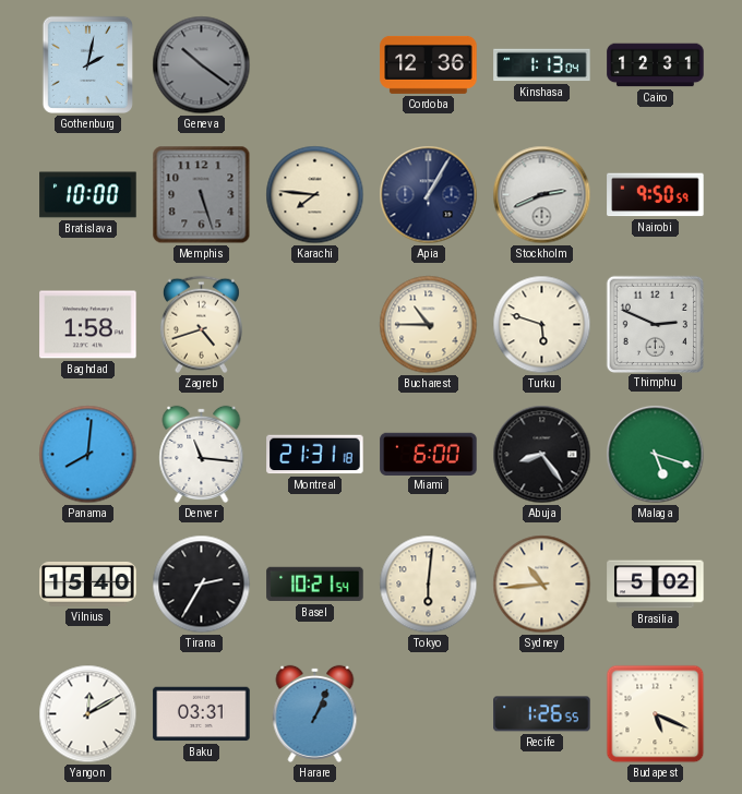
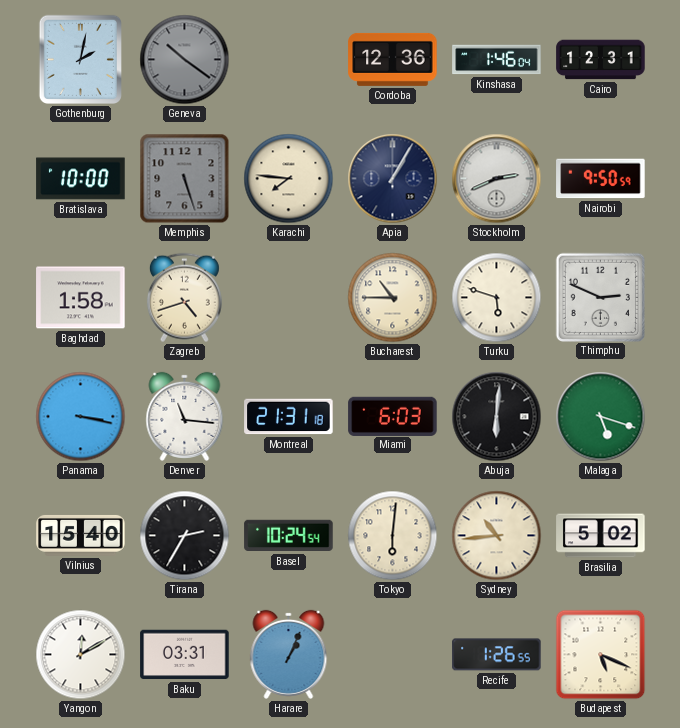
Kinshasa: 1:13 -> 1:46 (497, 60)
Panama: 8:01 -> 3:17 (81, 417)
Miami: 6:00 -> 6:03 (393, 416)
Abuja: 8:24 -> 6:01 (497, 417)
Basel: 10:21 -> 10:24 (289, 536)
